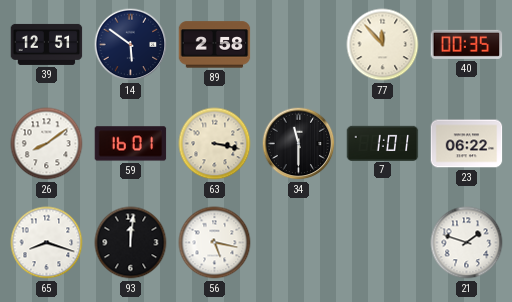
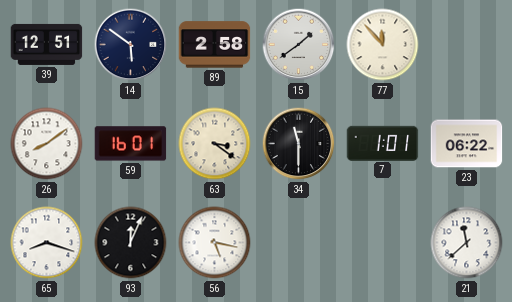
15: none -> 1:39 (299, 45)
40: 00:35 -> none (467, 44)
63: 3:17 -> 3:21 (215, 144)
93: 12:01 -> 12:04 (131, 243)
21: 1:48 -> 11:38 (467, 243)
